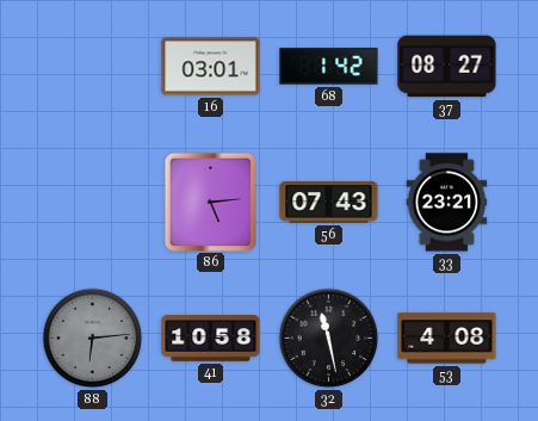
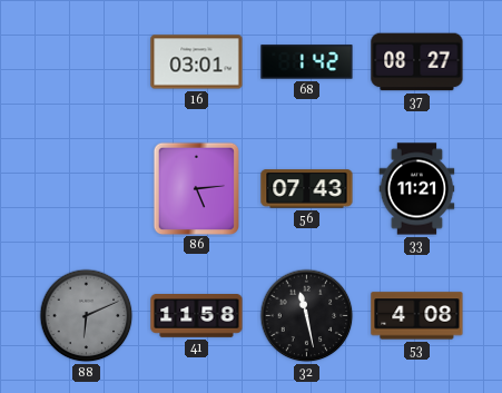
33: 23:21 -> 11:21 (417, 189)
88: 6:14 -> 6:11 (87, 316)
41: 10:58 -> 11:58 (197, 316)
